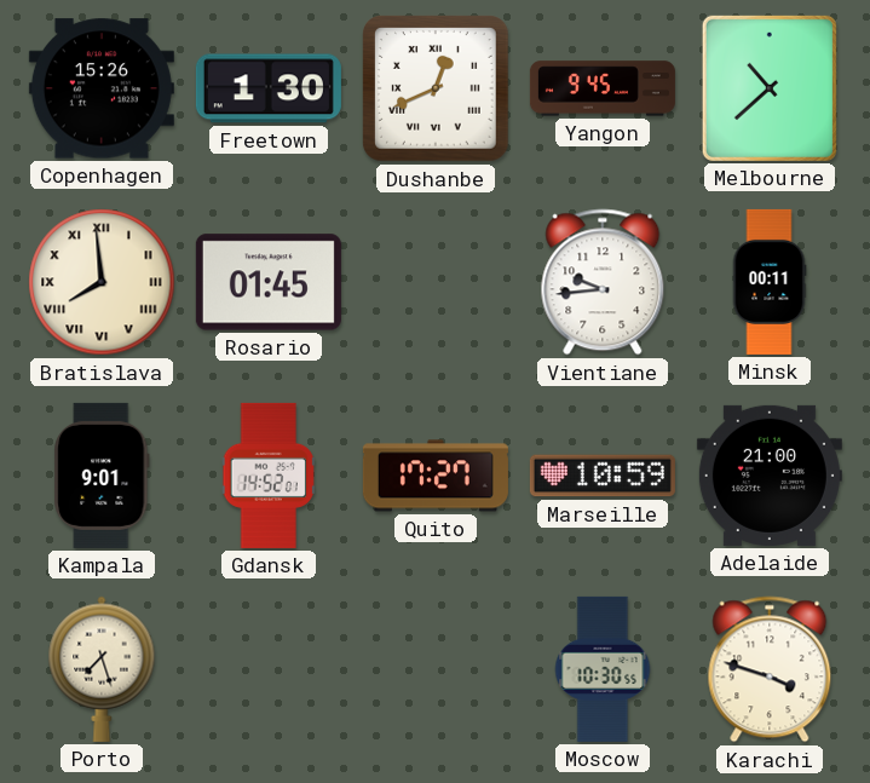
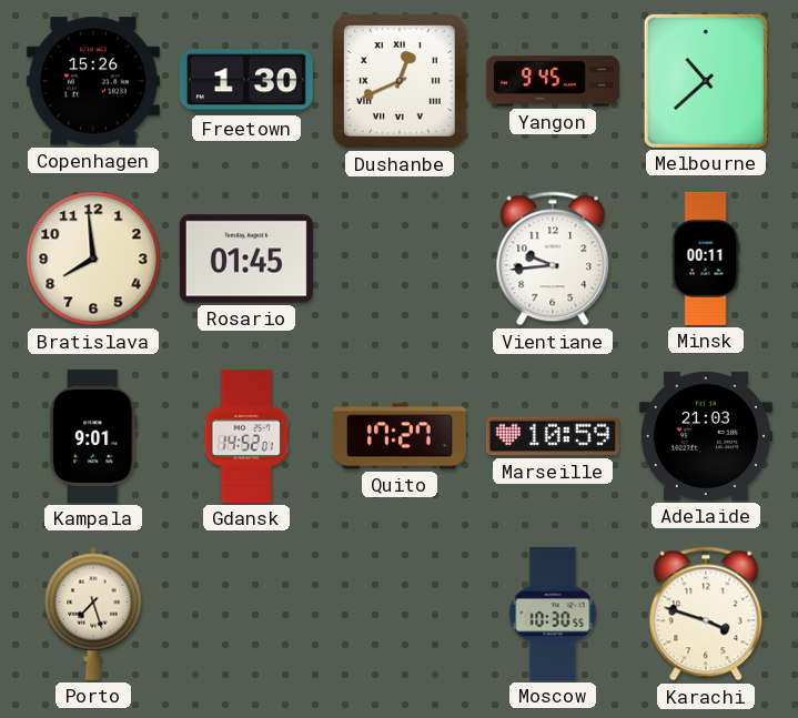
Bratislava numerals: Roman -> Arabic (93, 259)
Adelaide: 21:00 -> 21:03 (706, 436)
